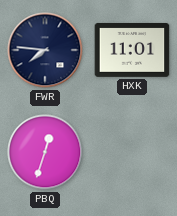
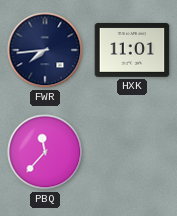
FWR: 7:46 -> 7:44 (45, 50)
PBQ: 12:33 -> 11:37 (45, 152)
